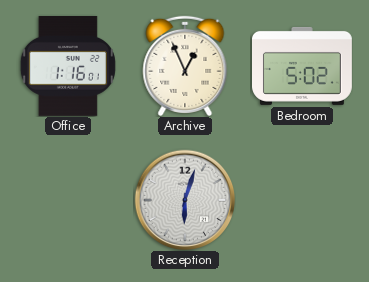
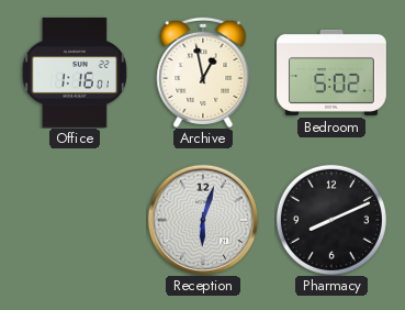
Archive: 12:56 -> 12:58 (203, 73)
Pharmacy: none -> 8:11 (331, 220)
